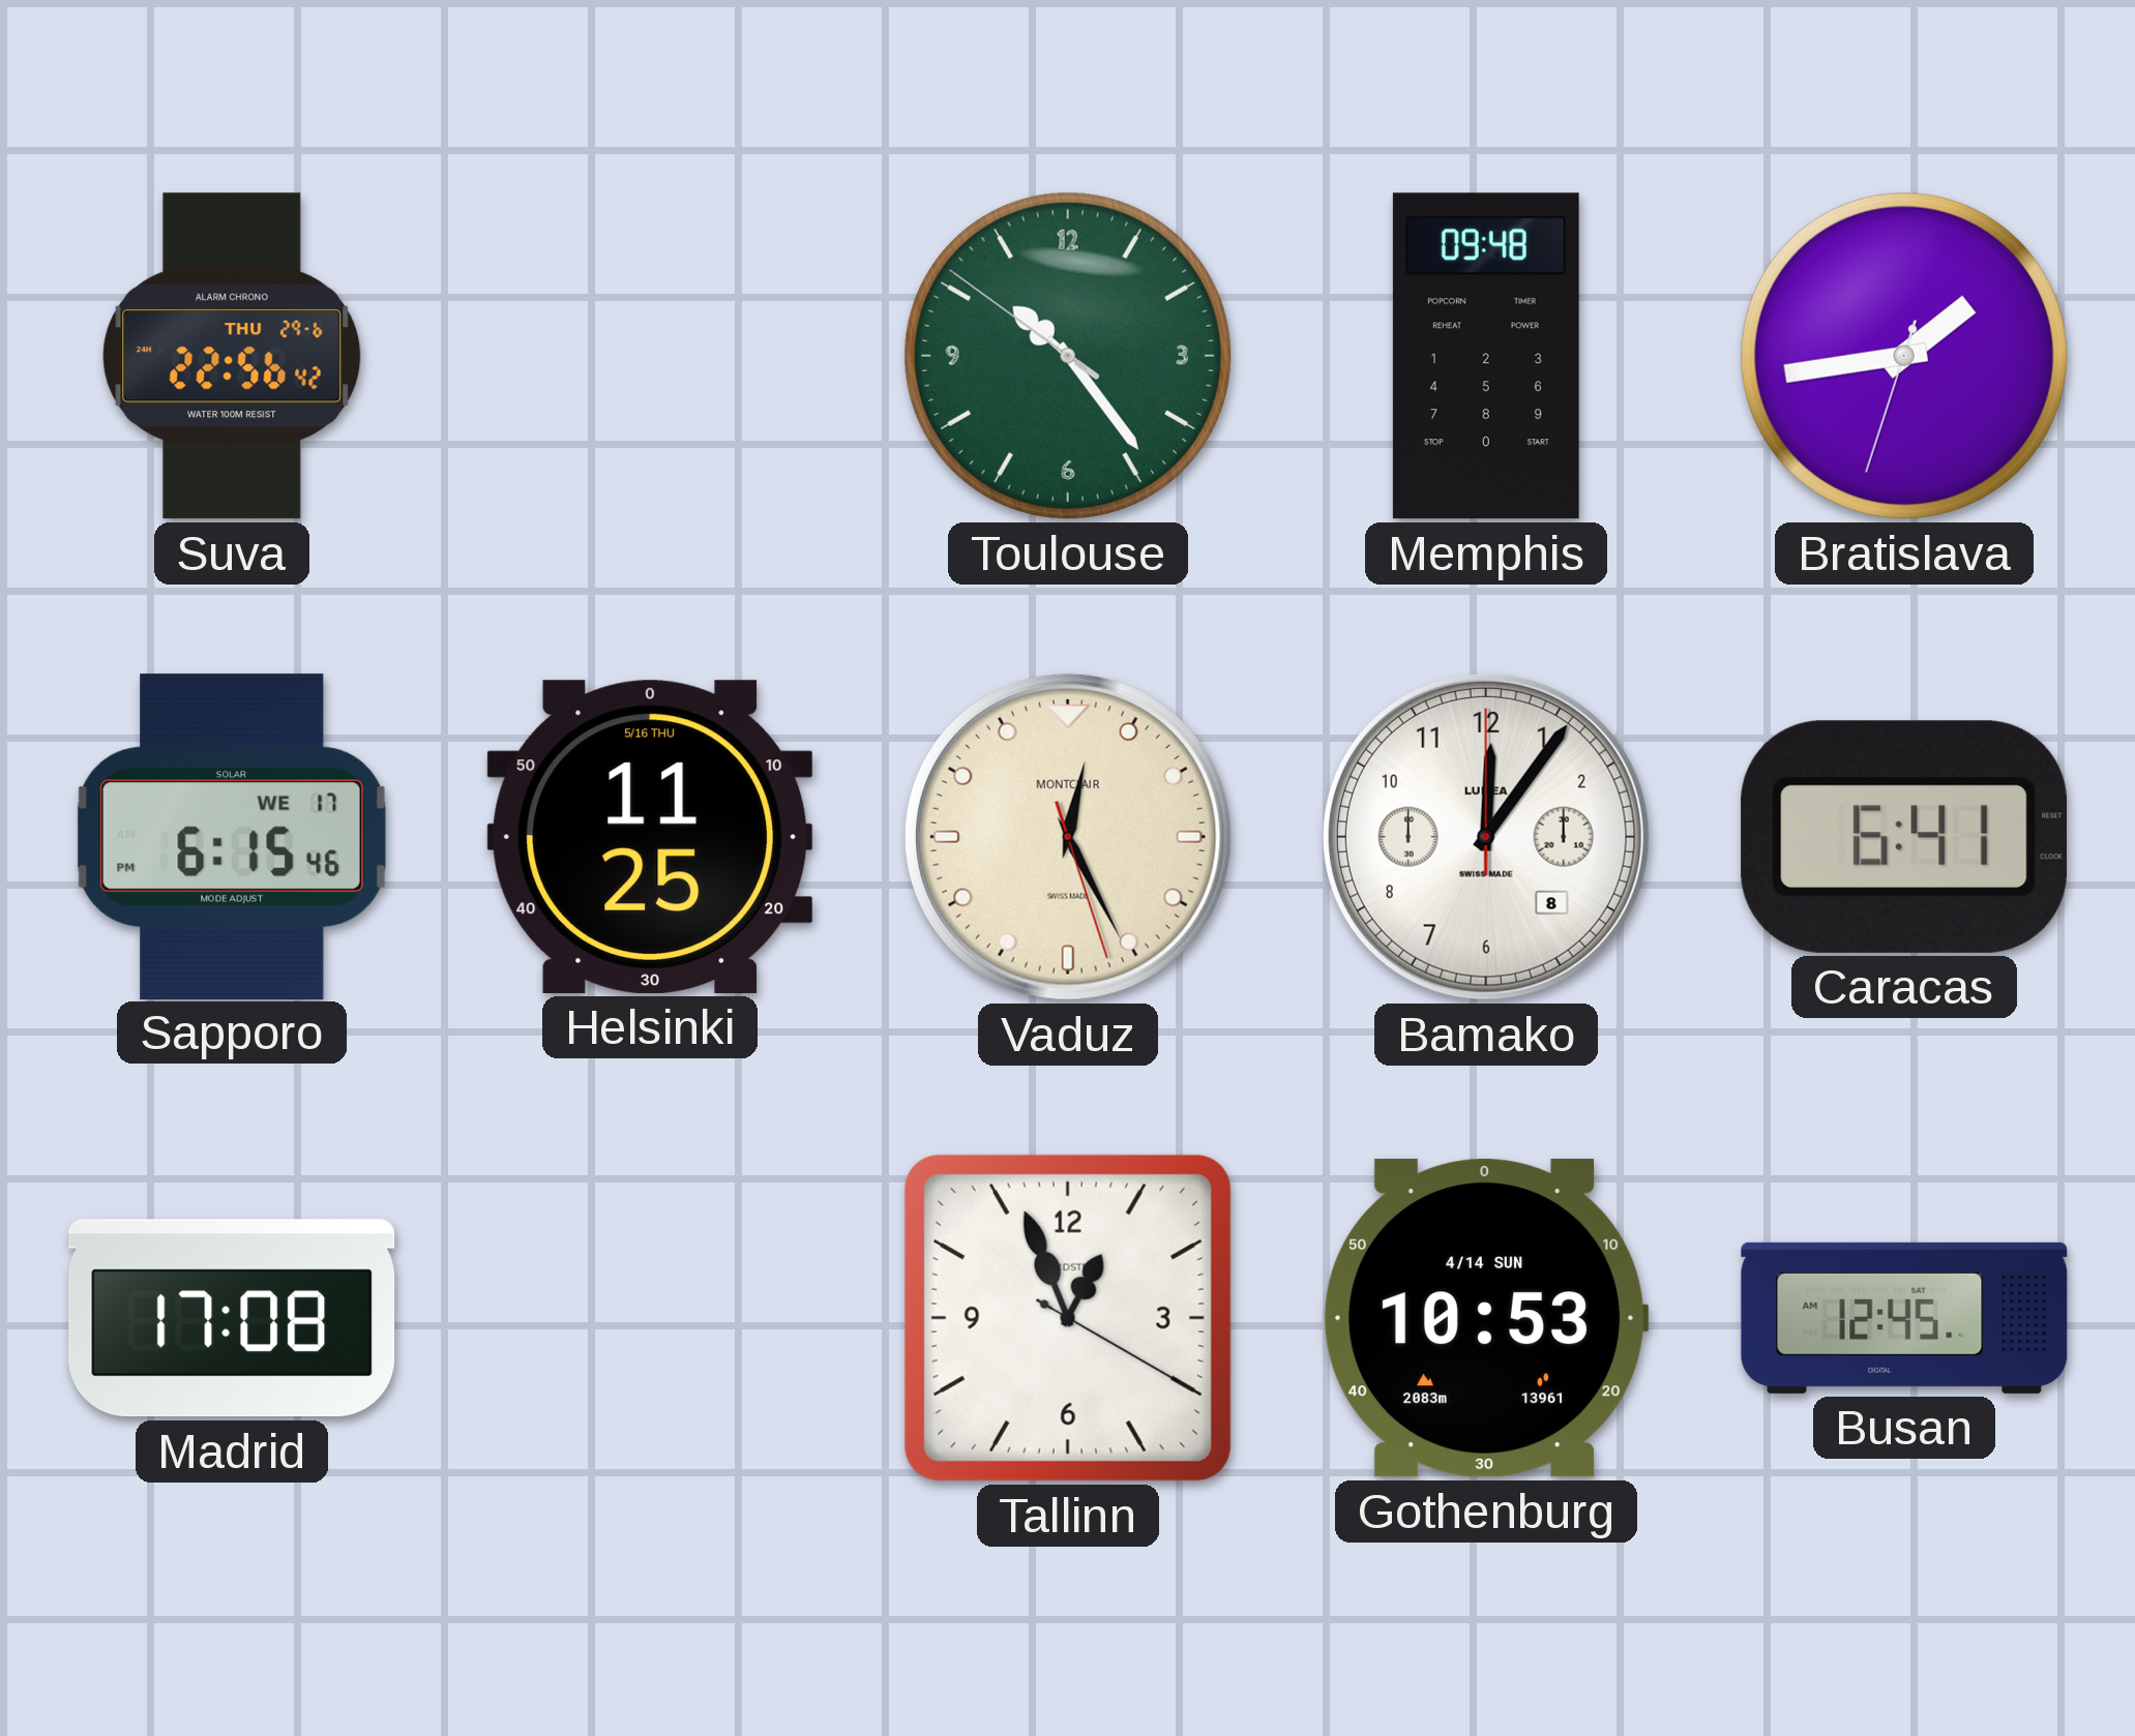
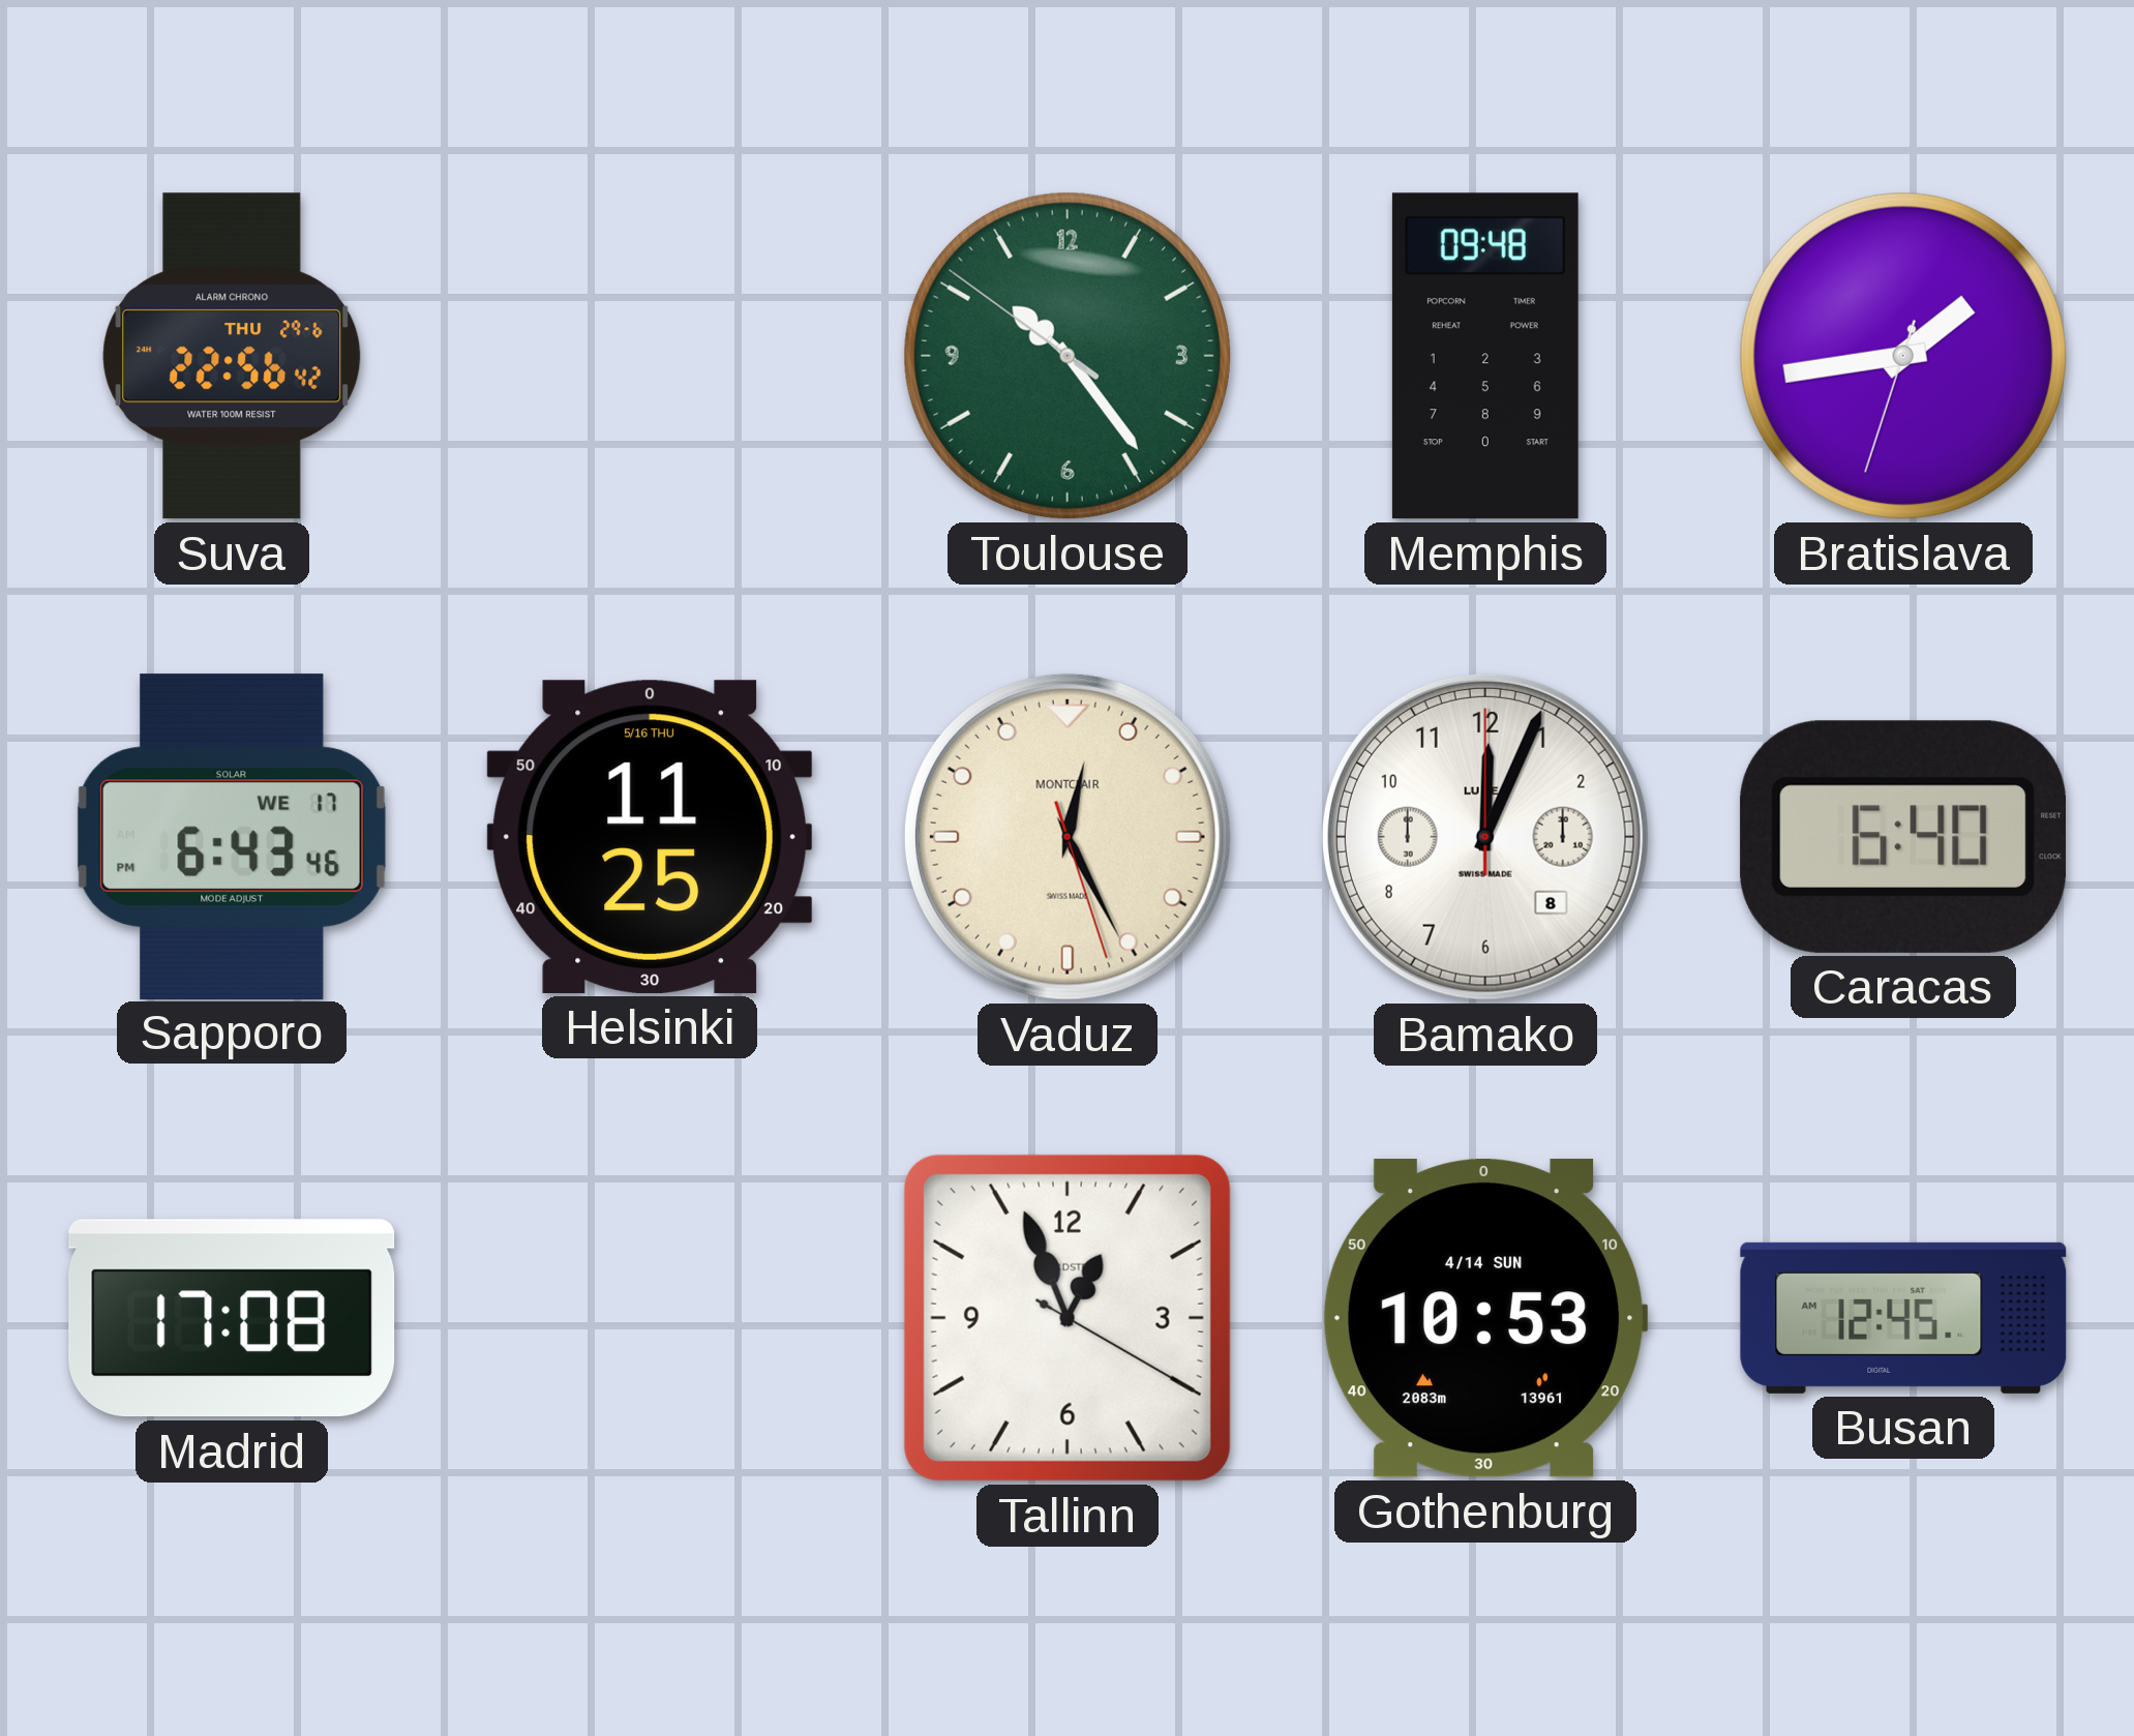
Sapporo: 6:15 -> 6:43 (232, 836)
Bamako: 12:06 -> 12:04 (1485, 837)
Caracas: 6:41 -> 6:40 (1902, 837)
